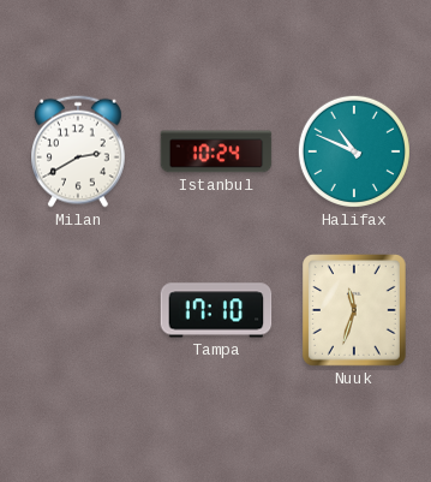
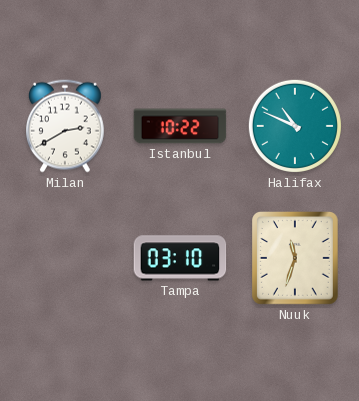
Istanbul: 10:24 -> 10:22 (180, 126)
Tampa: 17:10 -> 03:10 (180, 258)
